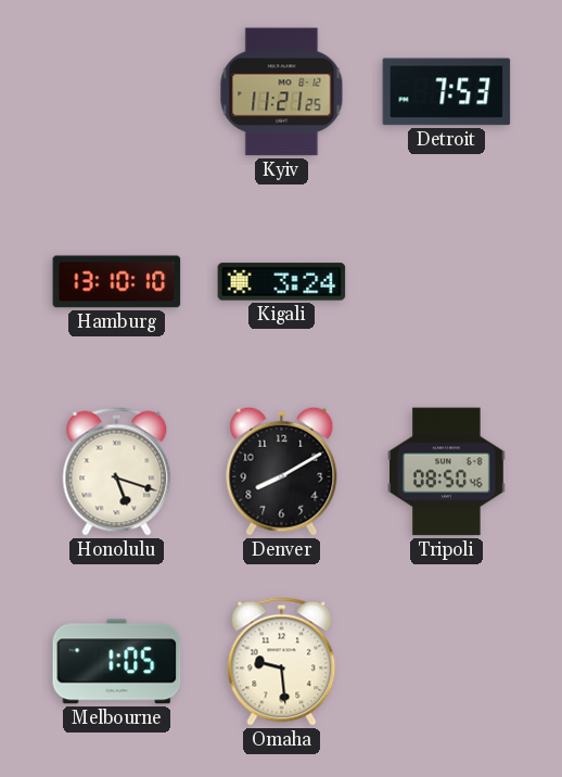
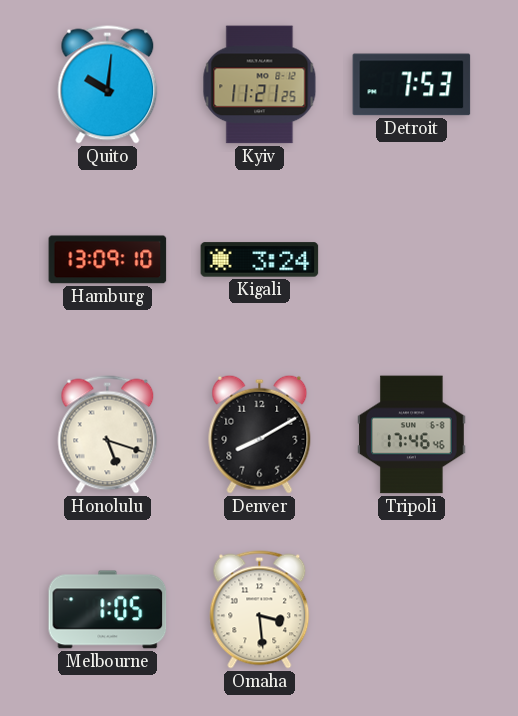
Quito: none -> 10:01 (108, 85)
Hamburg: 13:10 -> 13:09 (108, 260)
Tripoli: 08:50 -> 17:46 (412, 435)
Omaha: 9:29 -> 3:29 (260, 610)
